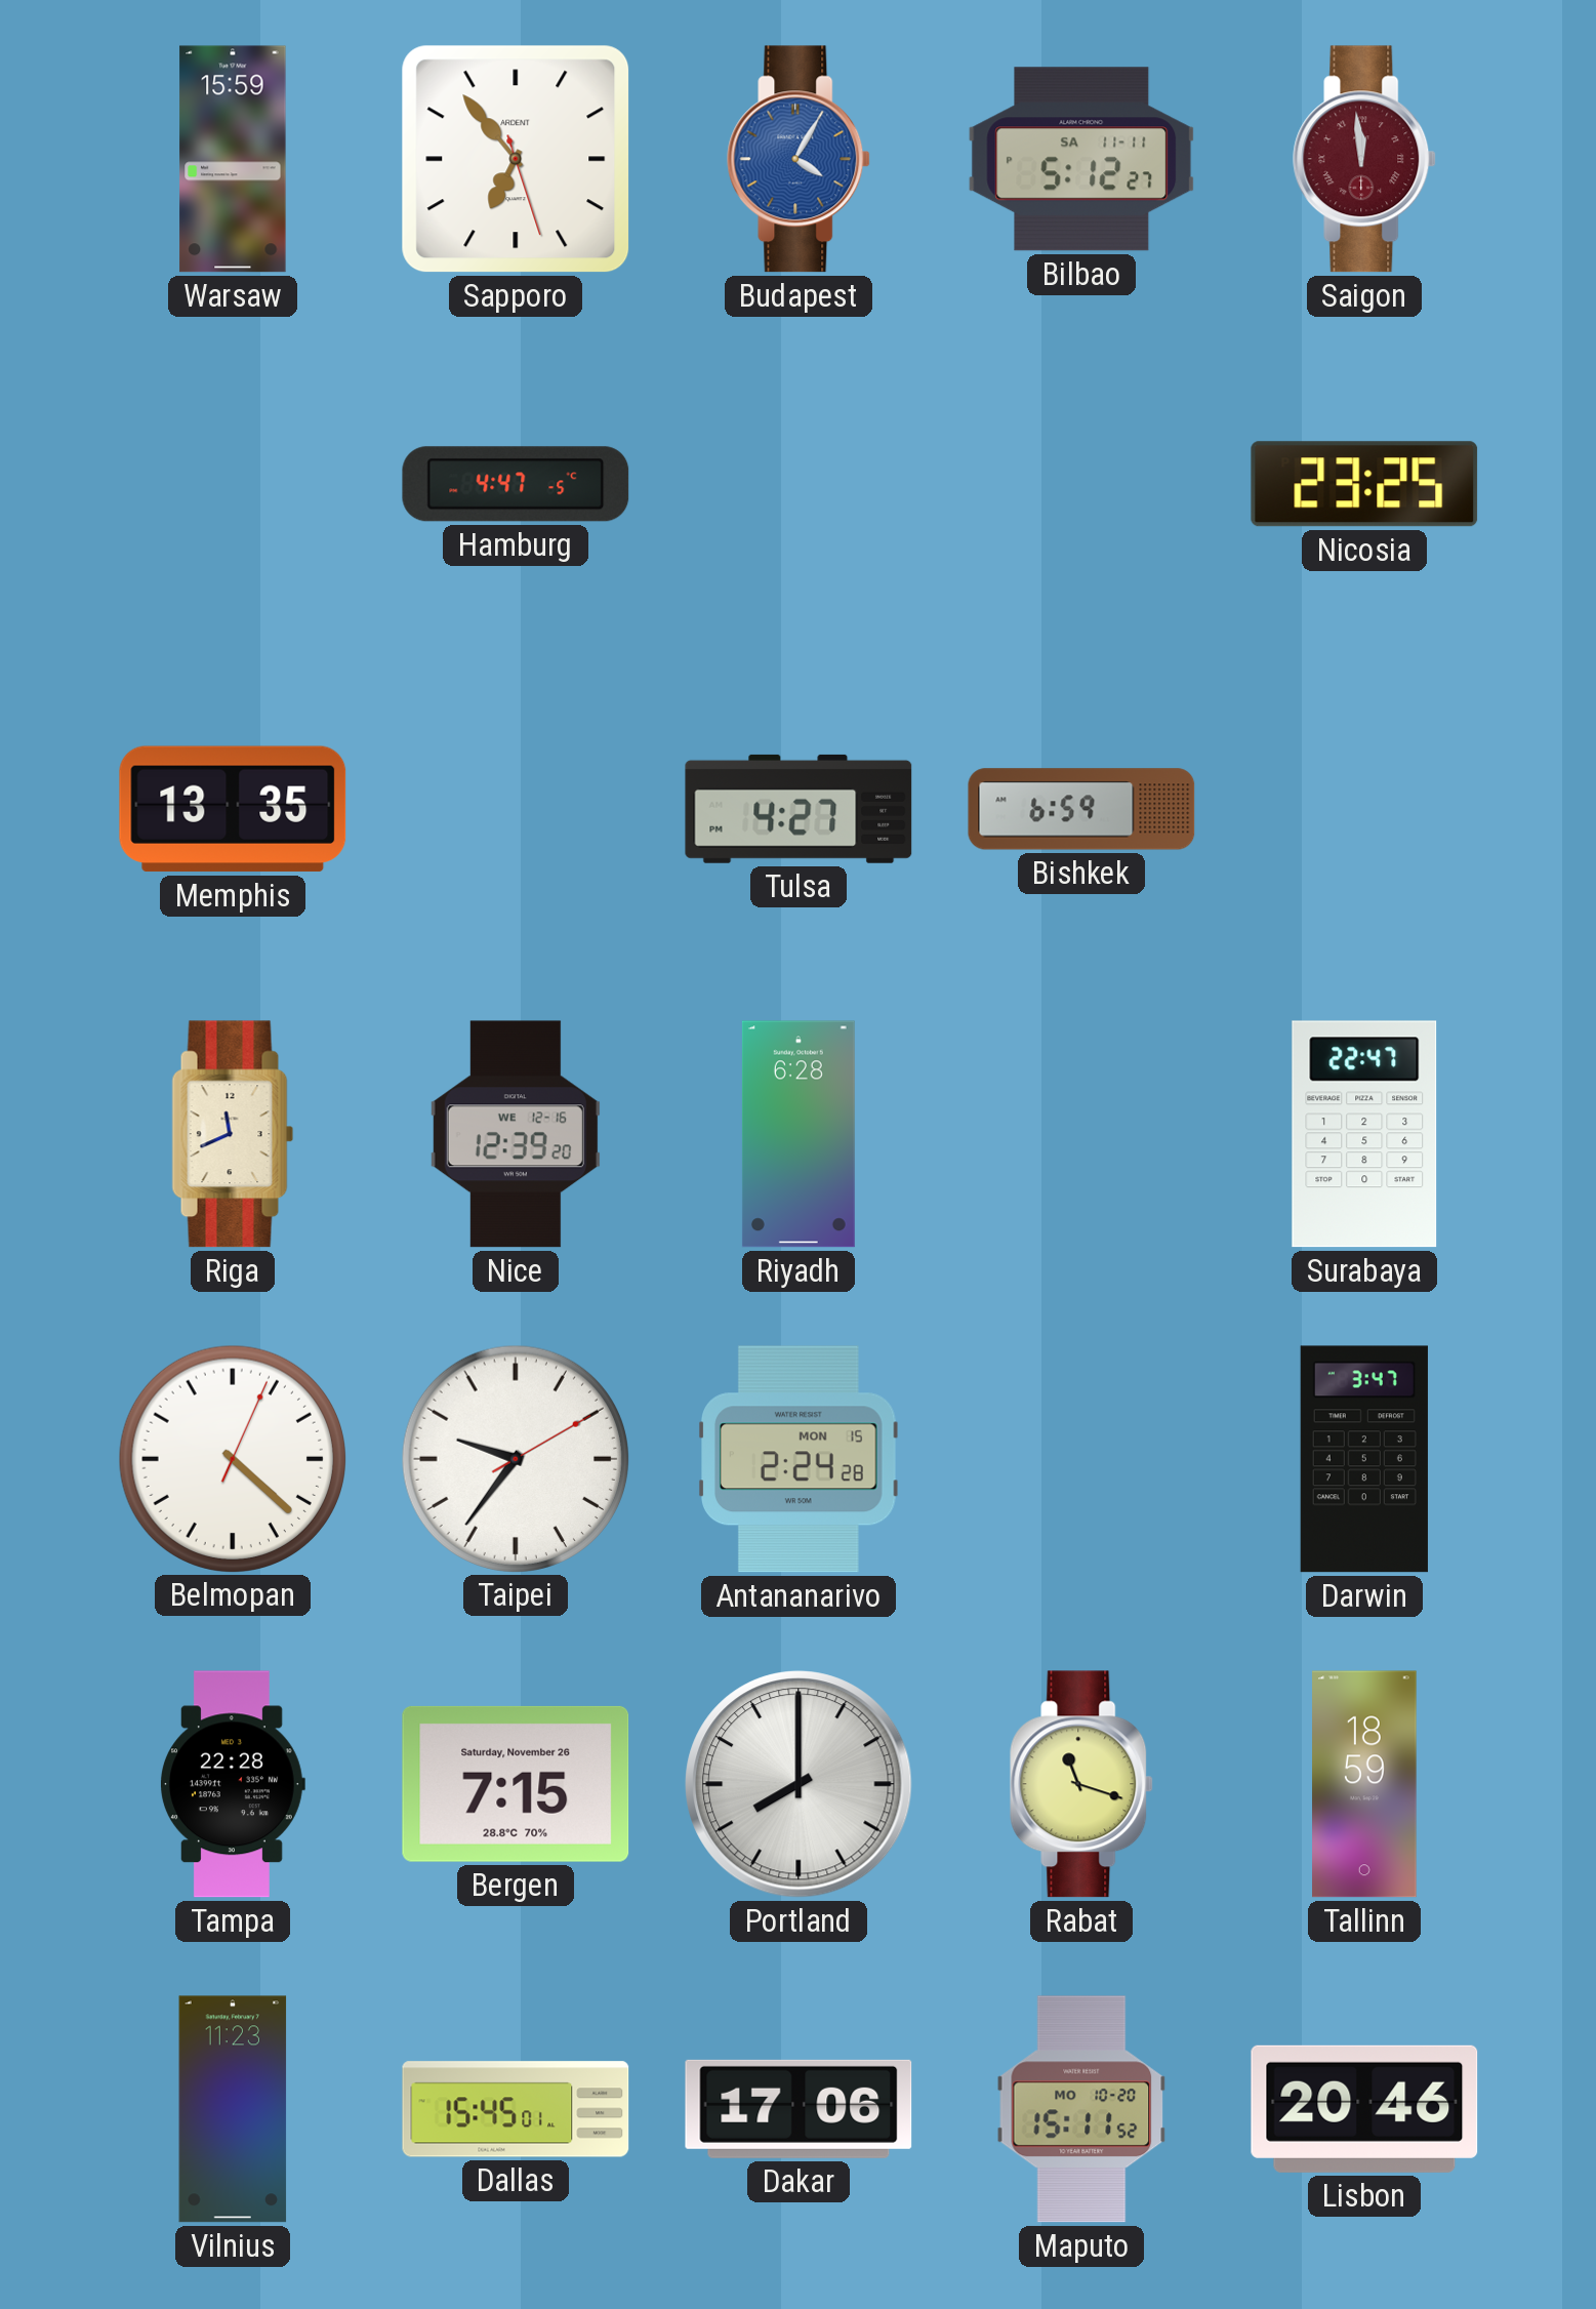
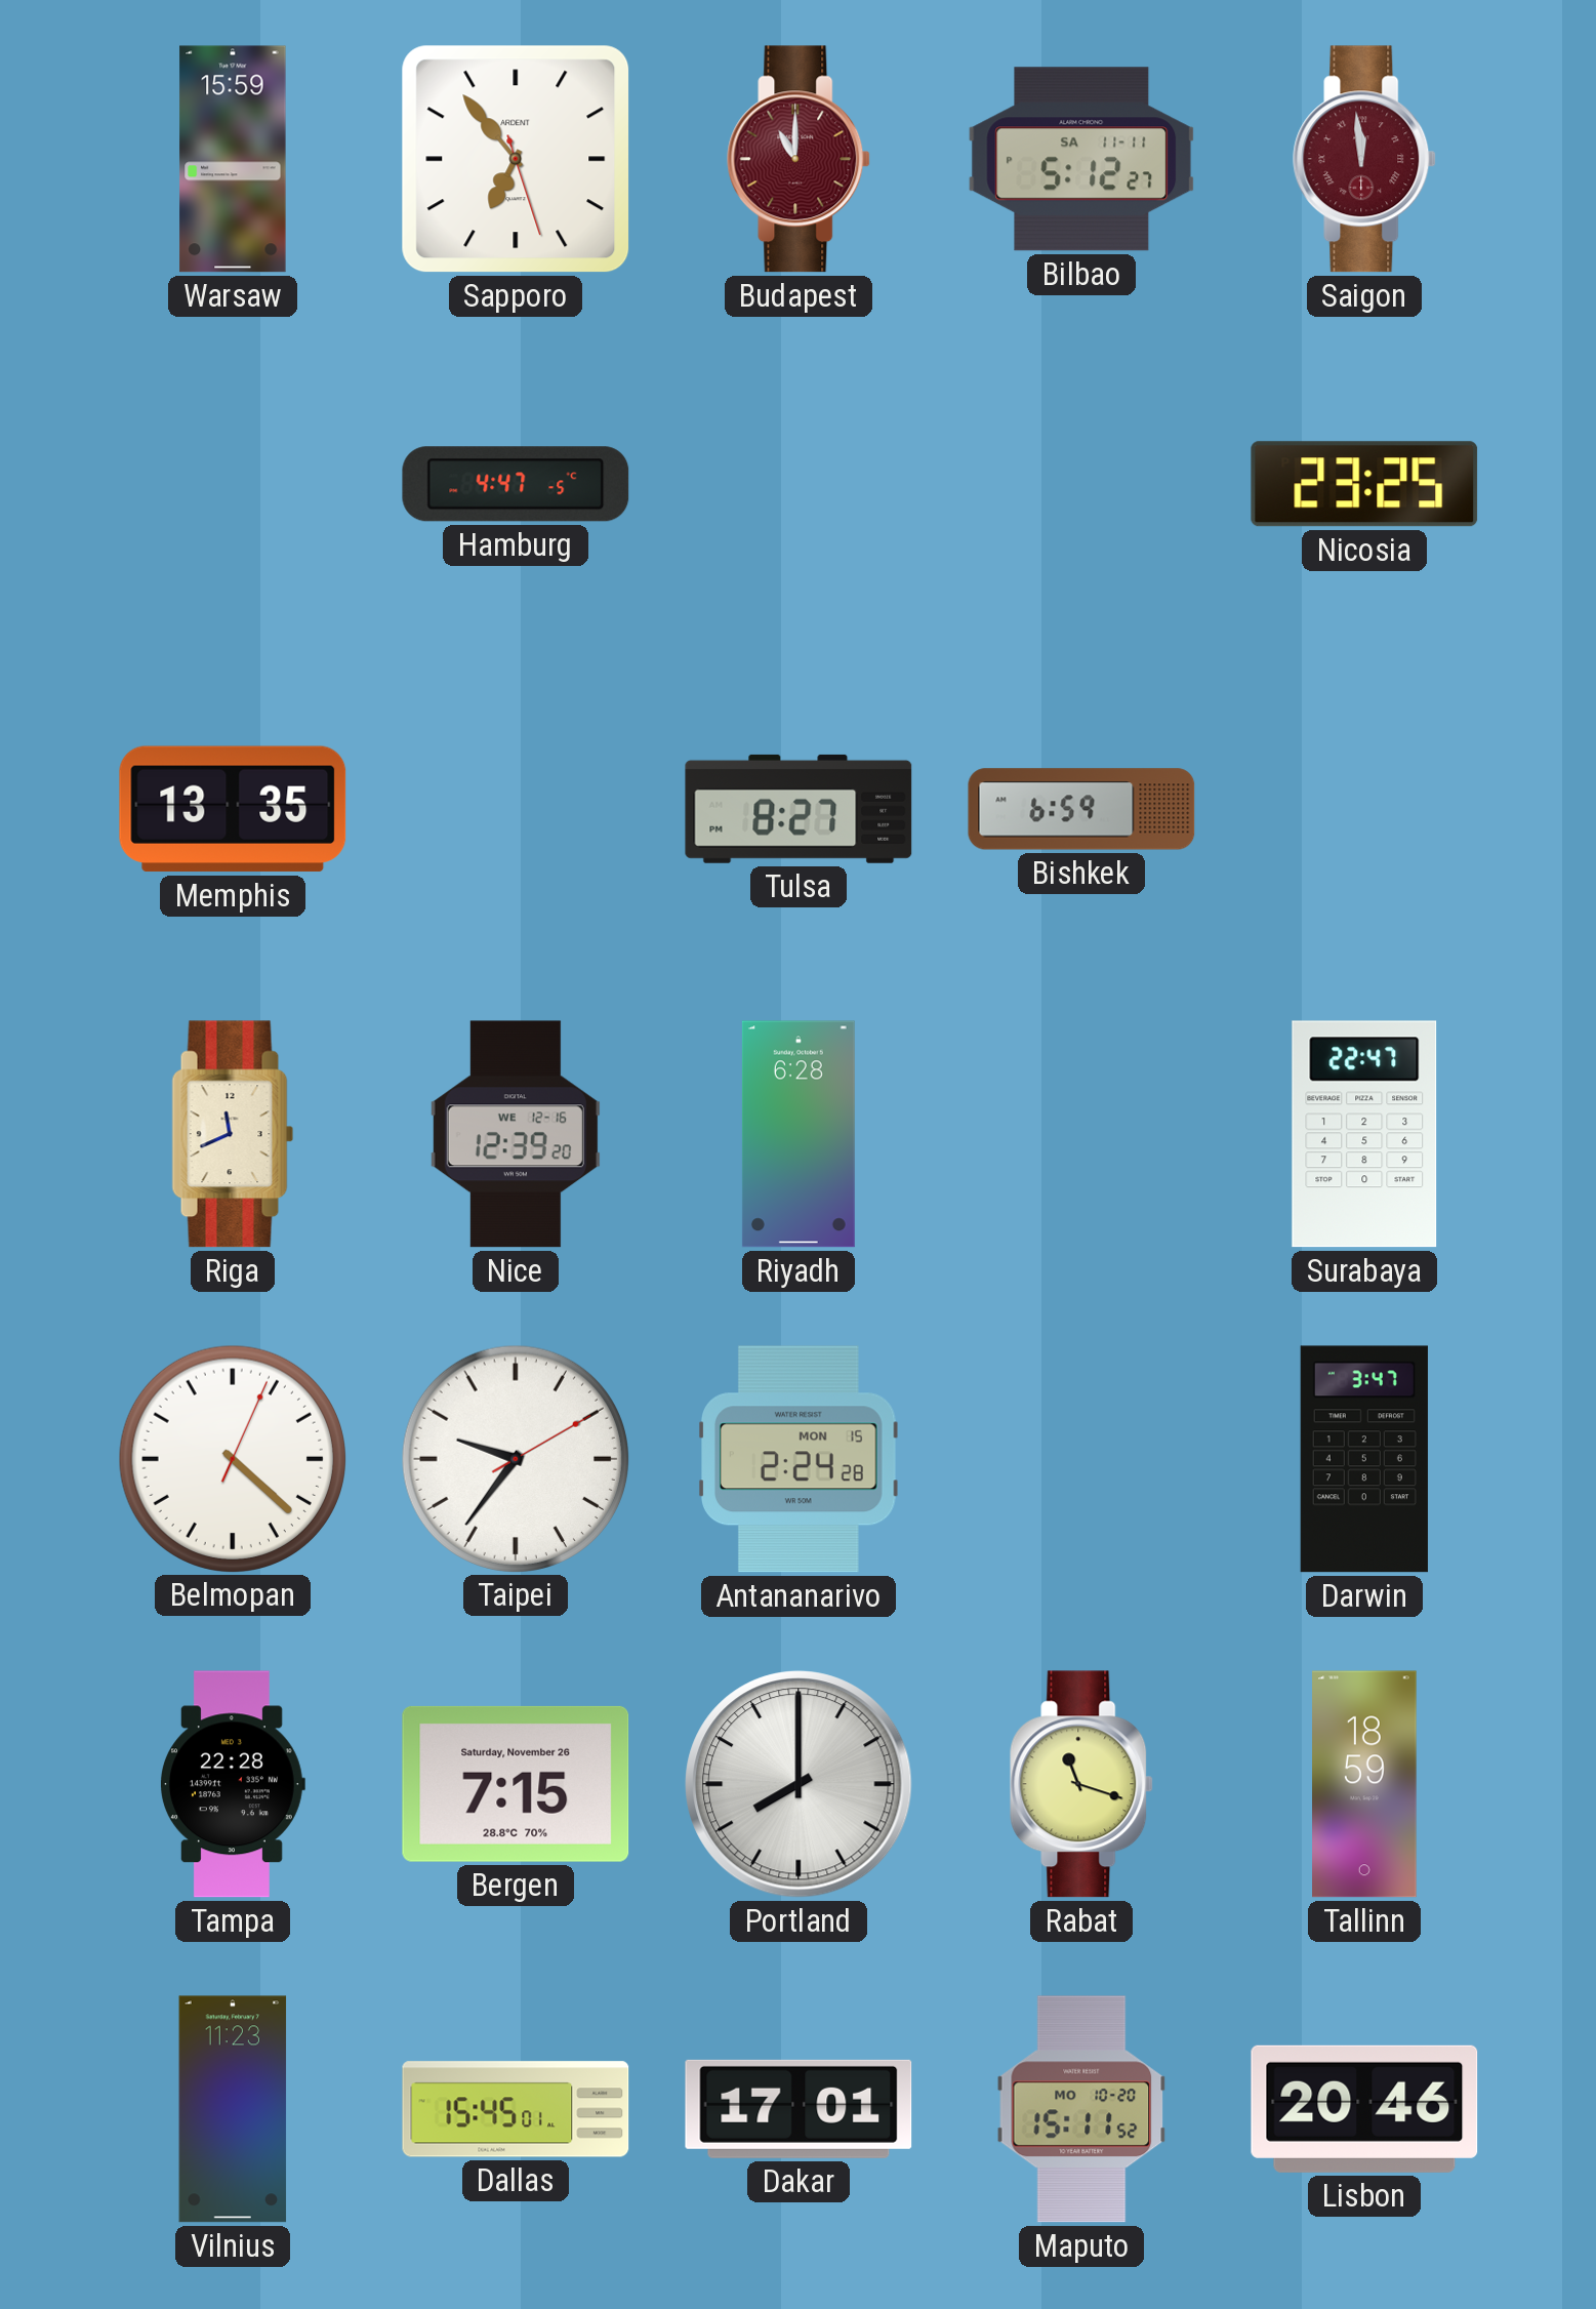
Budapest: 4:05 -> 11:00 (800, 159)
Budapest dial: blue -> burgundy (800, 159)
Tulsa: 4:27 -> 8:27 (799, 809)
Dakar: 17:06 -> 17:01 (799, 2109)
